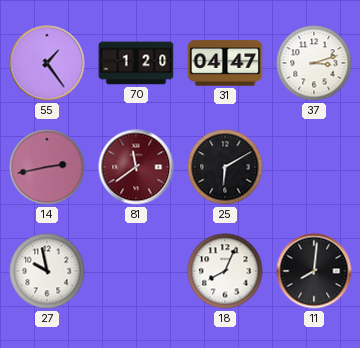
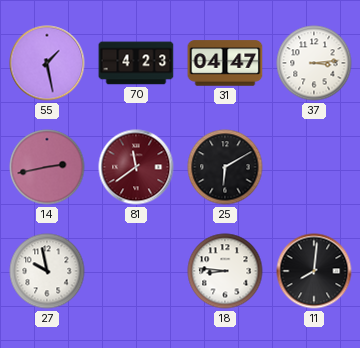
55: 1:24 -> 1:28 (47, 63)
70: 1:20 -> 4:23 (136, 63)
37: 3:12 -> 3:14 (314, 63)
18: 8:04 -> 8:46 (225, 271)
